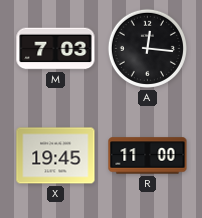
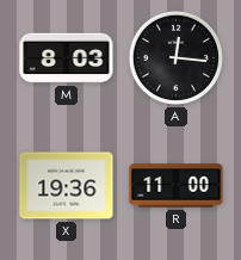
M: 7:03 -> 8:03 (67, 58)
X: 19:45 -> 19:36 (67, 186)
